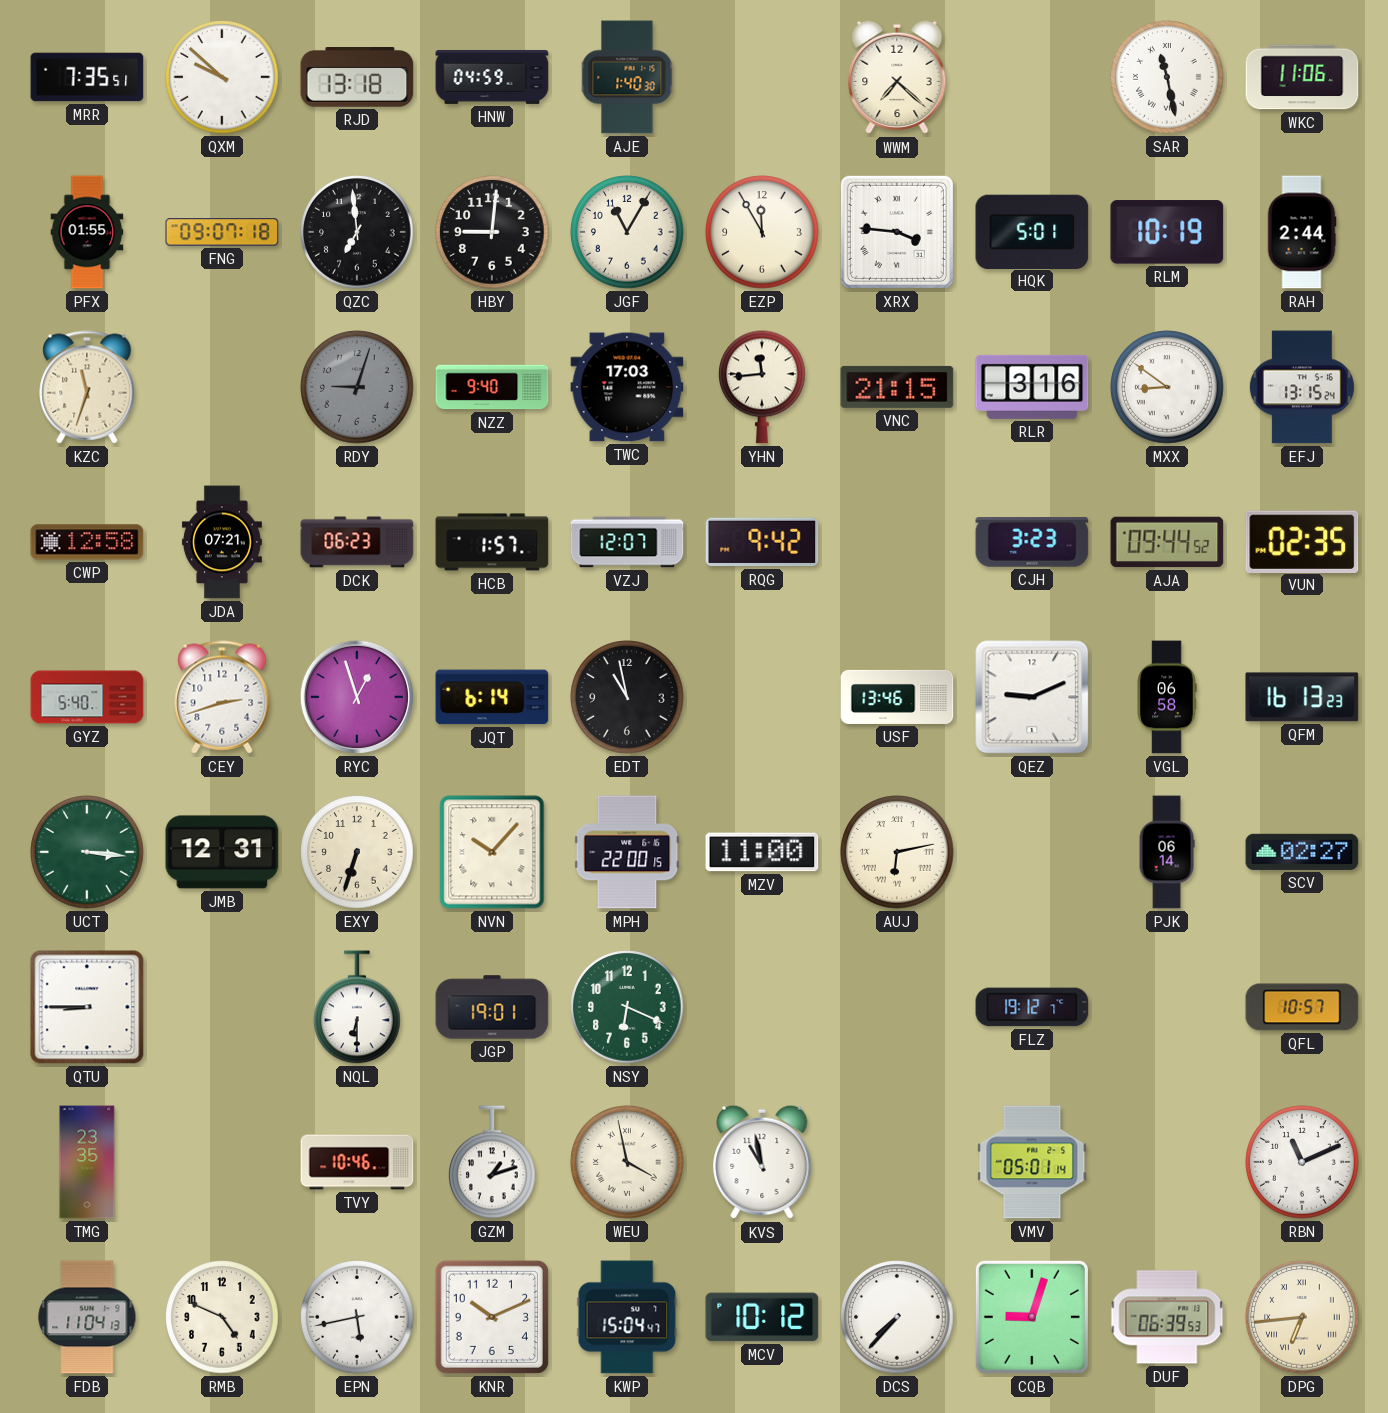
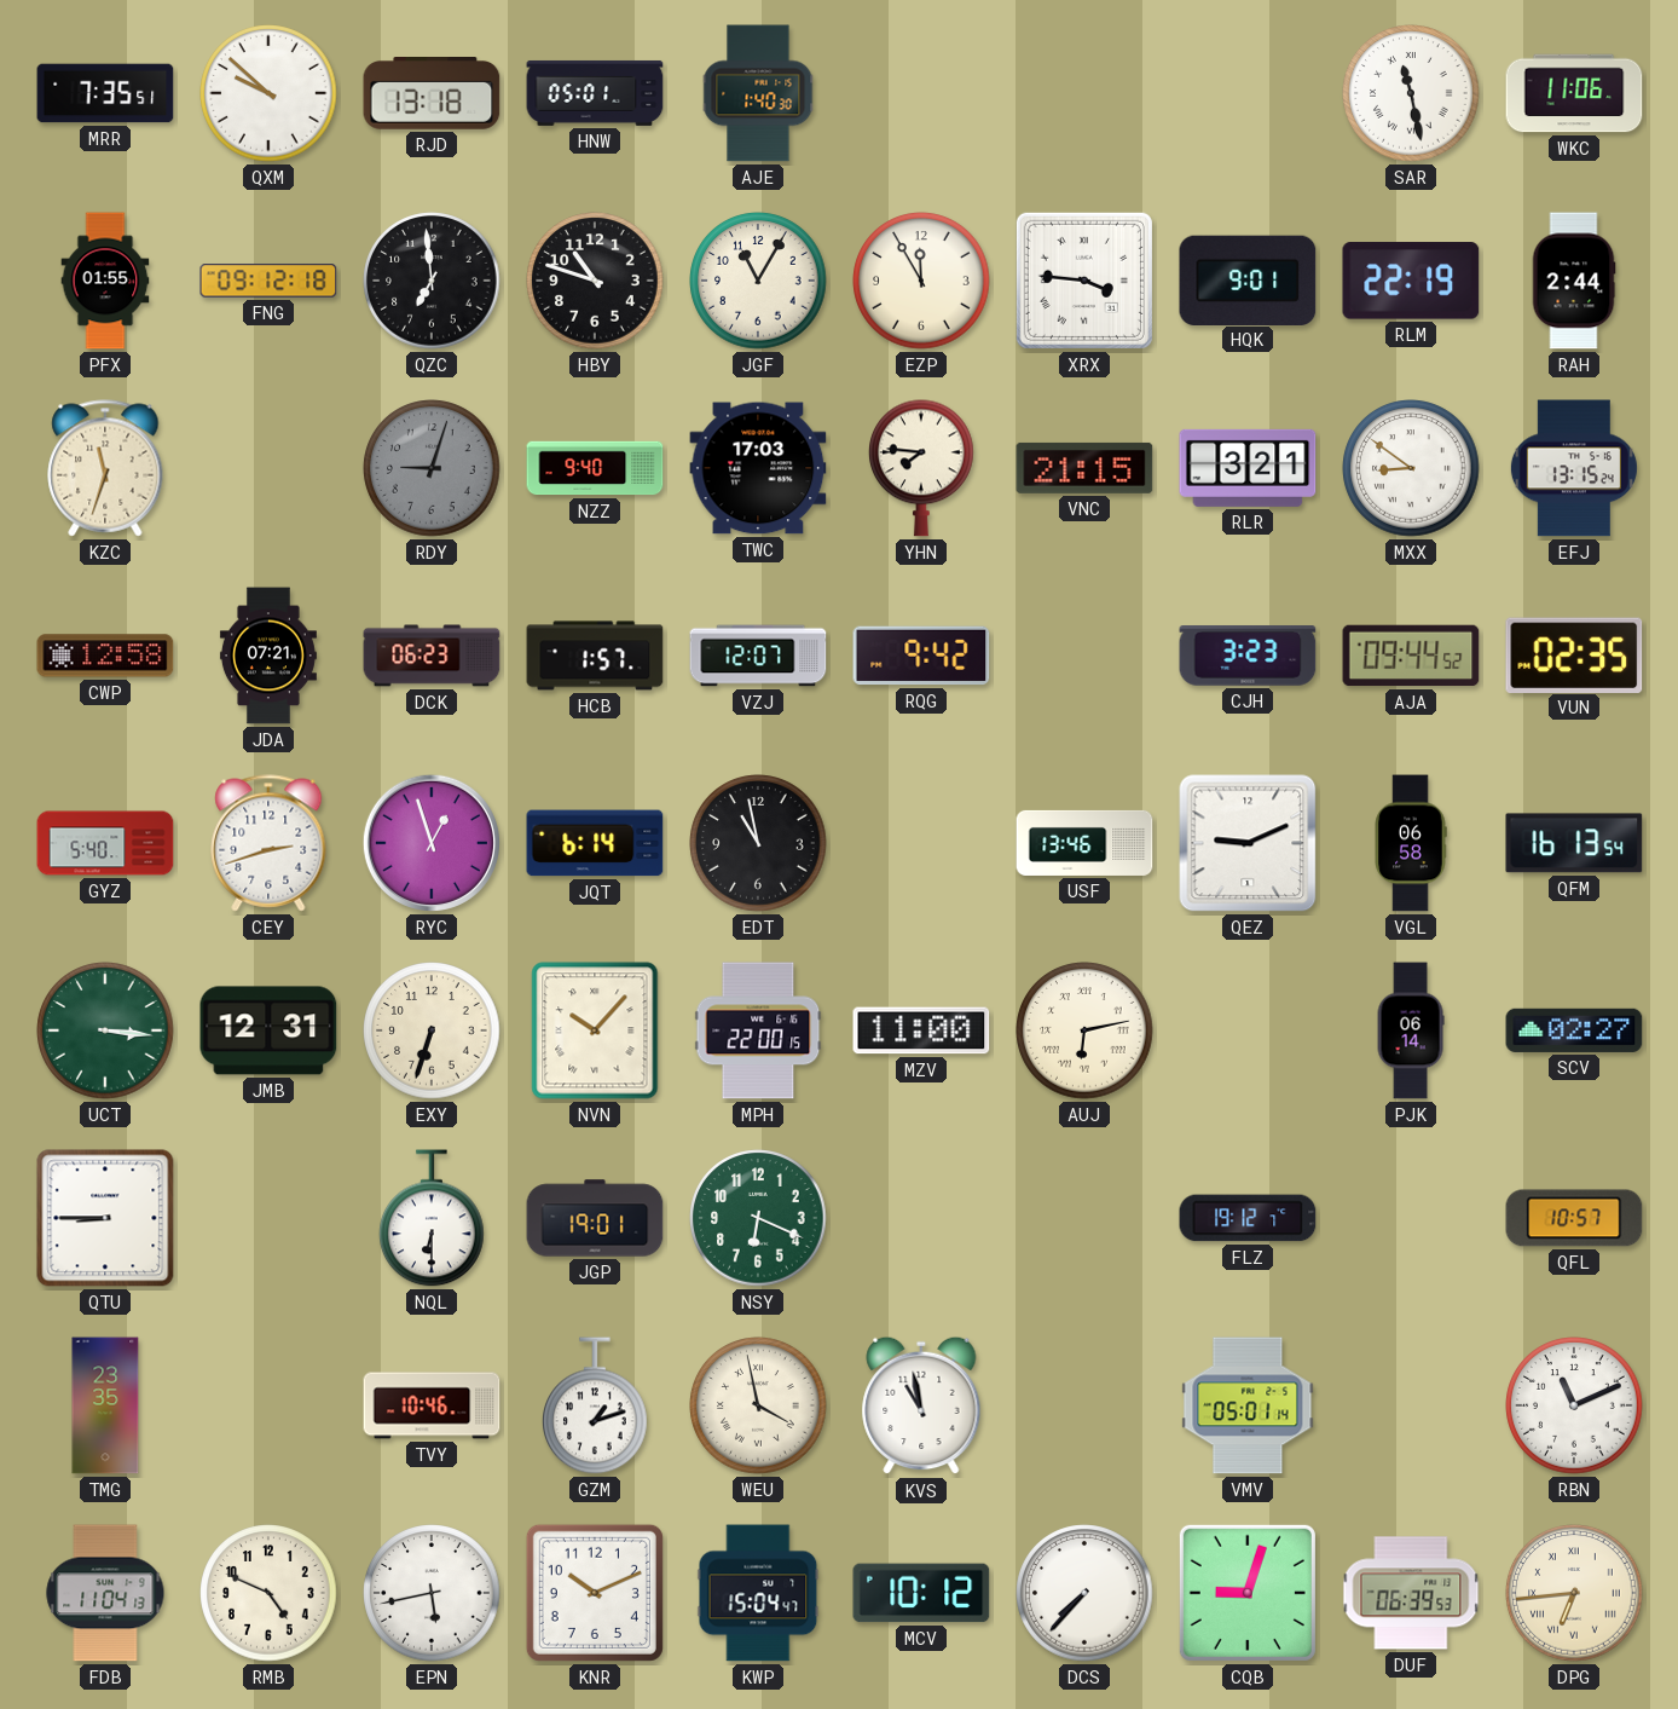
HNW: 04:59 -> 05:01 (595, 93)
WWM: 7:22 -> none (897, 77)
FNG: 09:07 -> 09:12 (268, 281)
HBY: 9:01 -> 10:48 (595, 281)
HQK: 5:01 -> 9:01 (1248, 279)
RLM: 10:19 -> 22:19 (1411, 281)
YHN: 11:44 -> 7:46 (922, 468)
RLR: 3:16 -> 3:21 (1248, 468)
QFM: 16:13:23 -> 16:13:54 (1574, 843)
